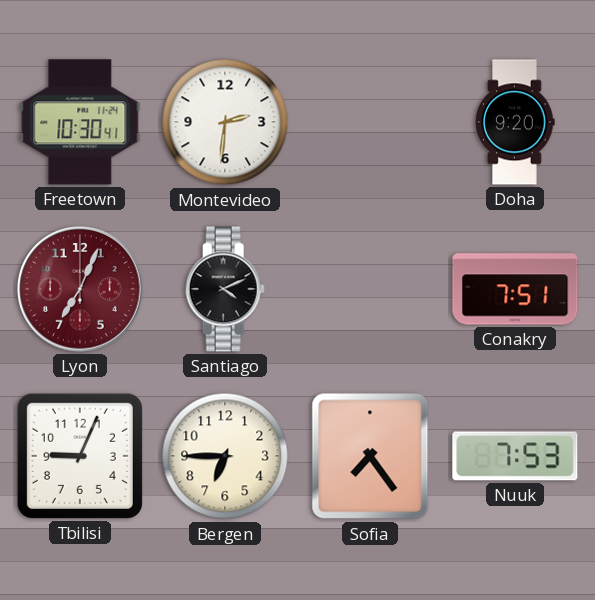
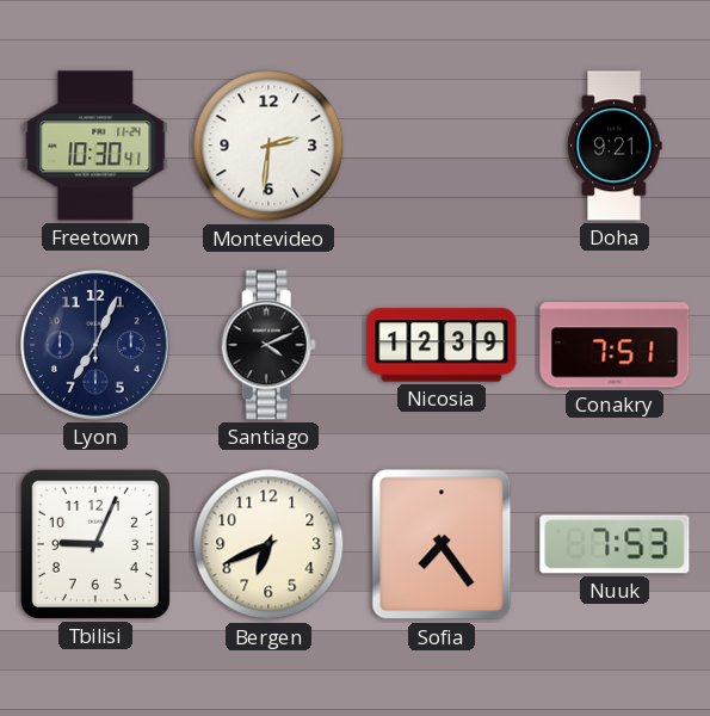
Doha: 9:20 -> 9:21 (615, 146)
Lyon dial: burgundy -> navy (95, 345)
Nicosia: none -> 12:39 (442, 345)
Bergen: 6:45 -> 6:41 (268, 544)
